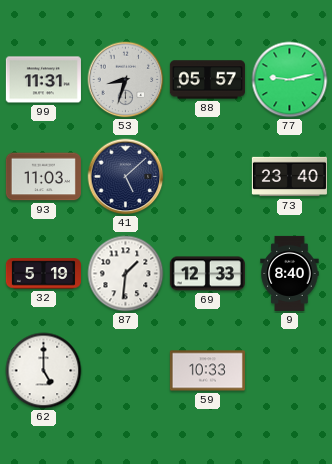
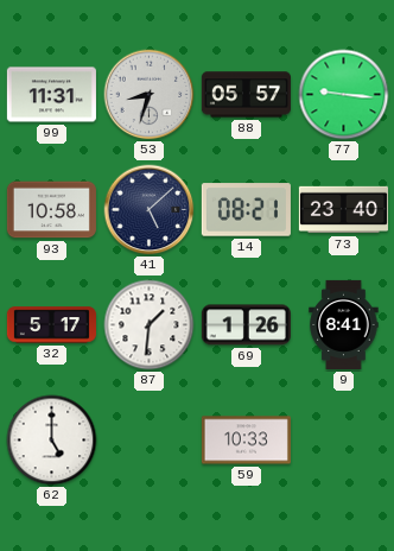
77: 9:13 -> 9:16 (344, 95)
93: 11:03 -> 10:58 (51, 210)
14: none -> 08:21 (246, 210)
32: 5:19 -> 5:17 (51, 325)
69: 12:33 -> 1:26 (246, 325)
9: 8:40 -> 8:41 (344, 324)
